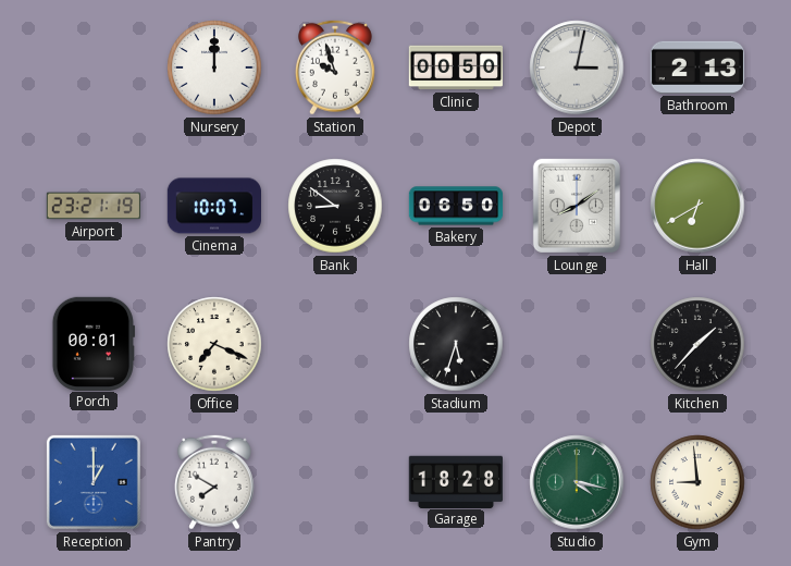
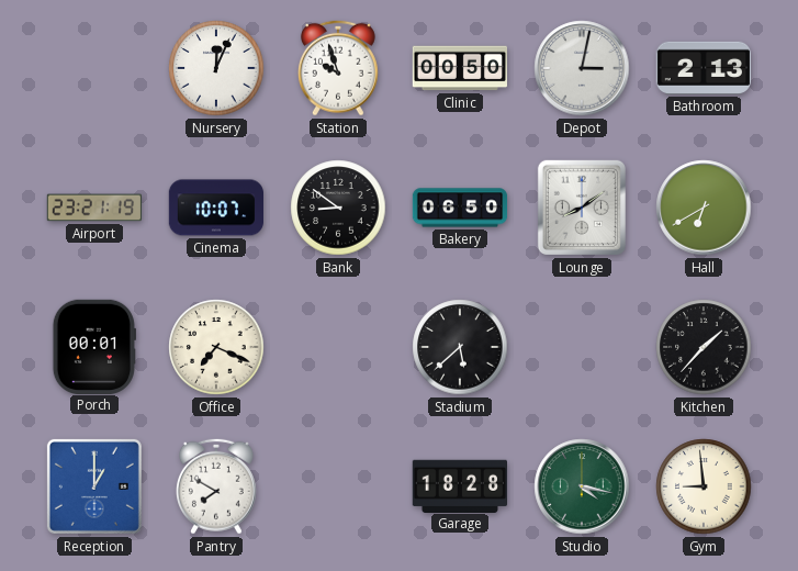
Nursery: 12:00 -> 12:04 (216, 68)
Stadium: 5:33 -> 5:38 (460, 347)
